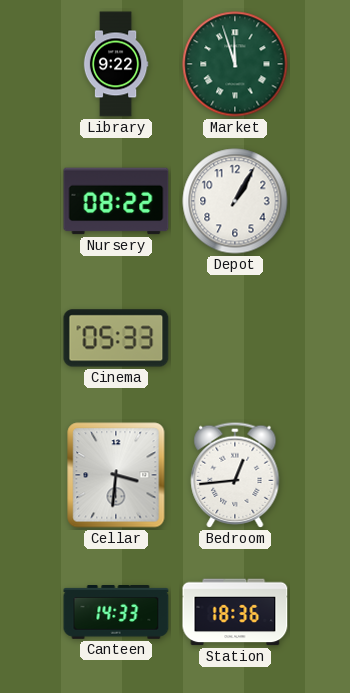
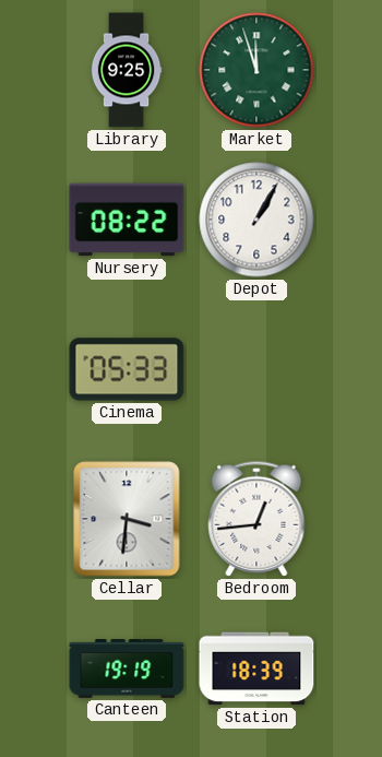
Library: 9:22 -> 9:25 (127, 70)
Canteen: 14:33 -> 19:19 (127, 669)
Station: 18:36 -> 18:39 (256, 669)
